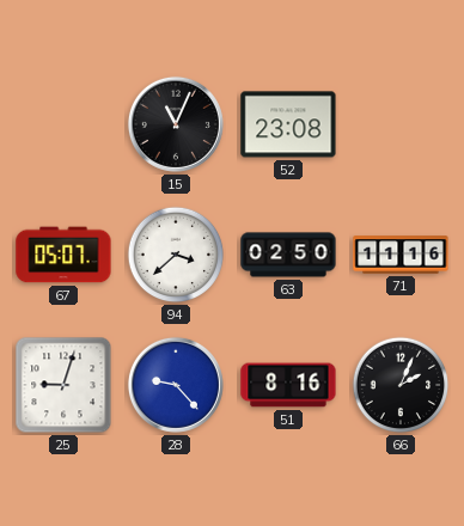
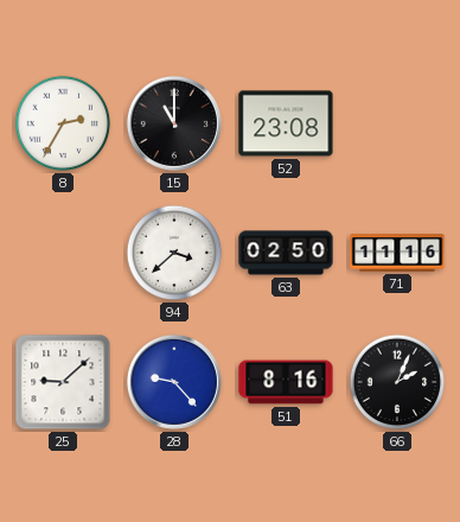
8: none -> 2:35 (63, 123)
15: 11:04 -> 11:00 (174, 123)
67: 05:07 -> none (63, 255)
25: 9:03 -> 9:08 (63, 382)
